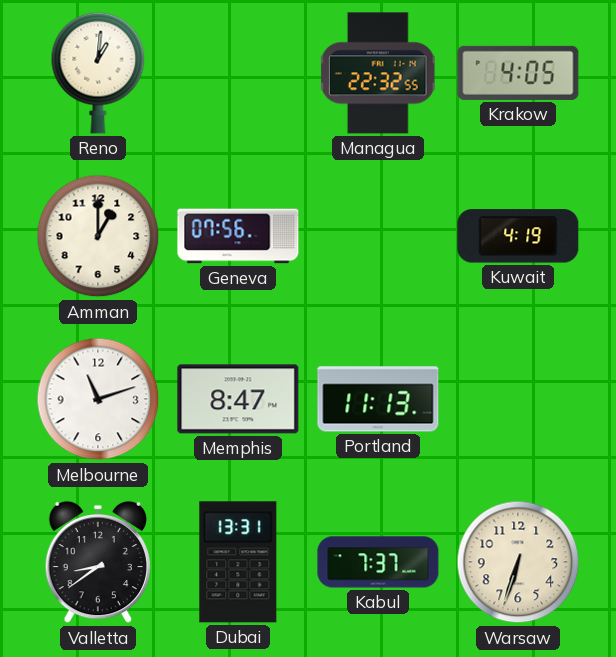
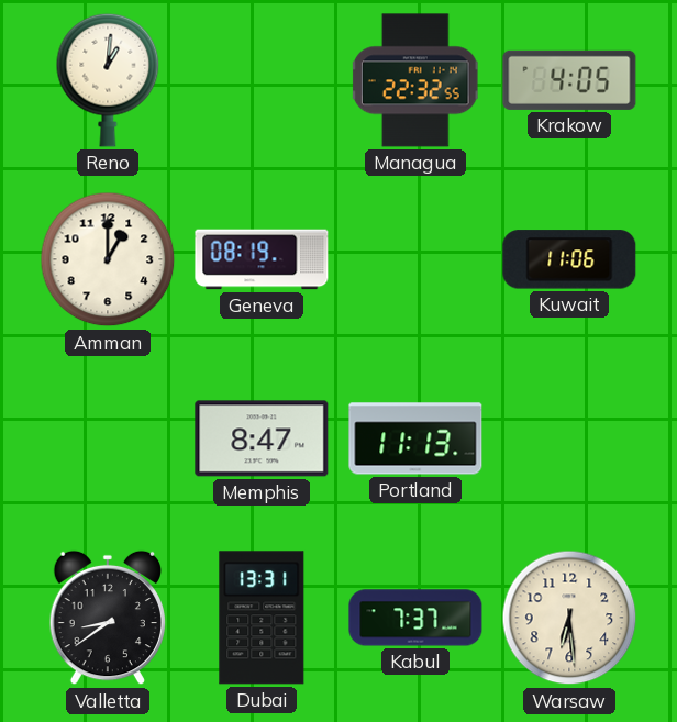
Geneva: 07:56 -> 08:19 (262, 259)
Kuwait: 4:19 -> 11:06 (569, 259)
Melbourne: 11:12 -> none (98, 399)
Warsaw: 6:33 -> 6:29 (569, 618)
